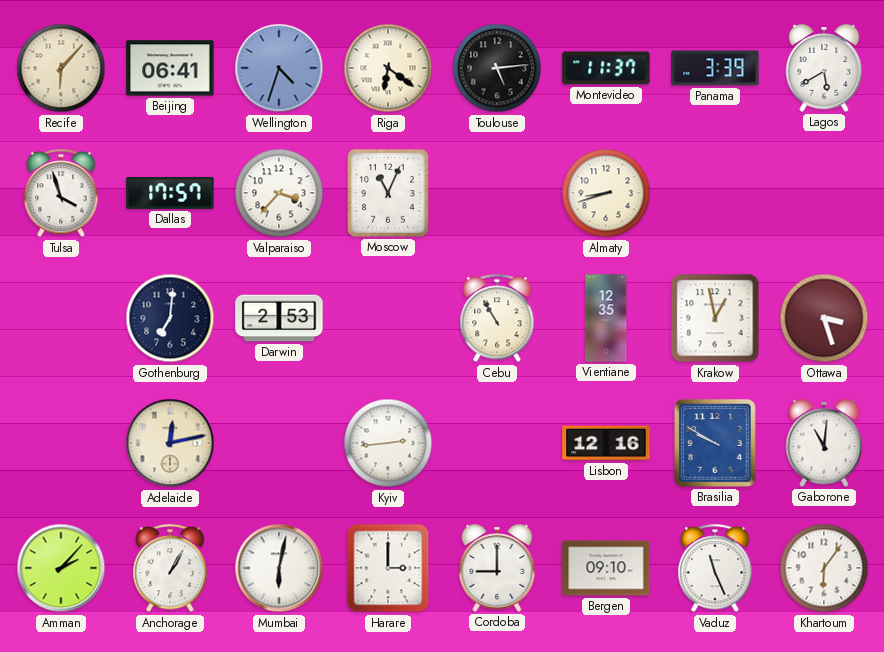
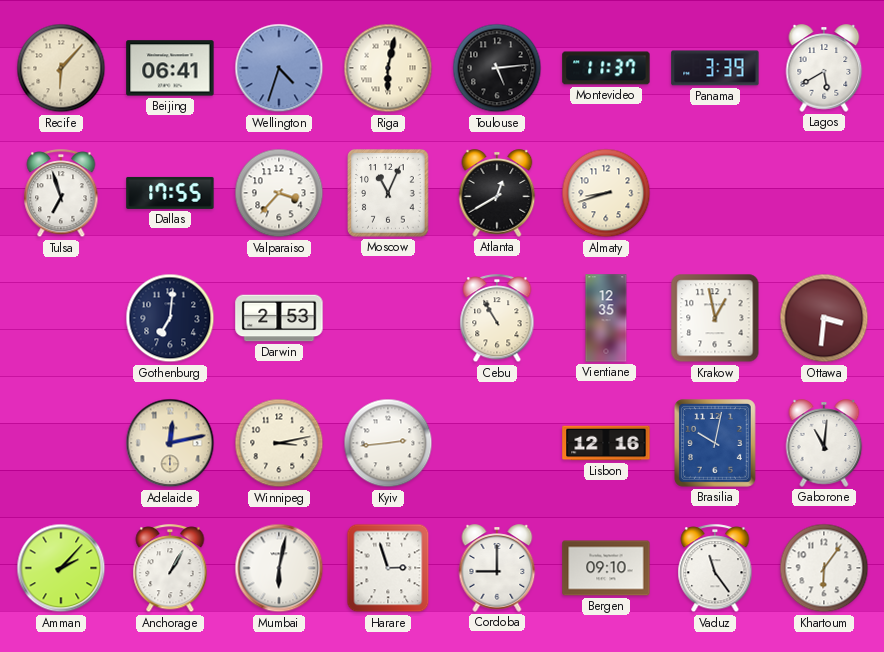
Riga: 6:21 -> 6:02 (388, 68)
Tulsa: 3:57 -> 6:57 (61, 194)
Dallas: 17:57 -> 17:55 (170, 193)
Atlanta: none -> 12:40 (497, 193)
Ottawa: 3:27 -> 3:31 (824, 318)
Winnipeg: none -> 3:13 (279, 443)
Brasilia: 9:50 -> 10:02 (716, 444)
Harare: 3:00 -> 2:57 (388, 568)
Vaduz: 11:26 -> 11:24 (715, 569)
